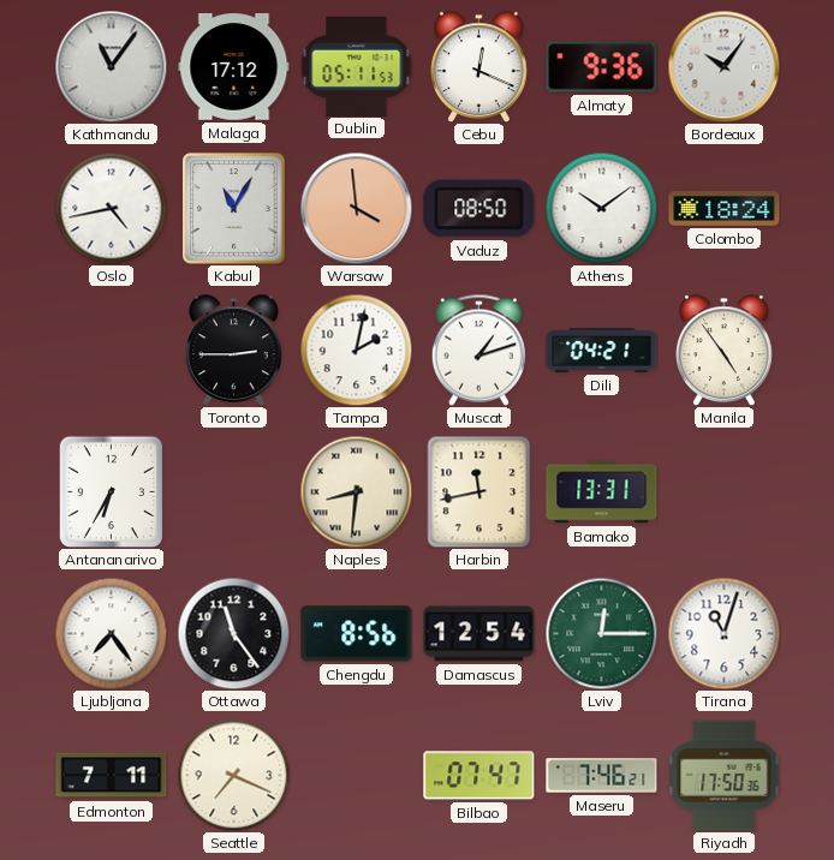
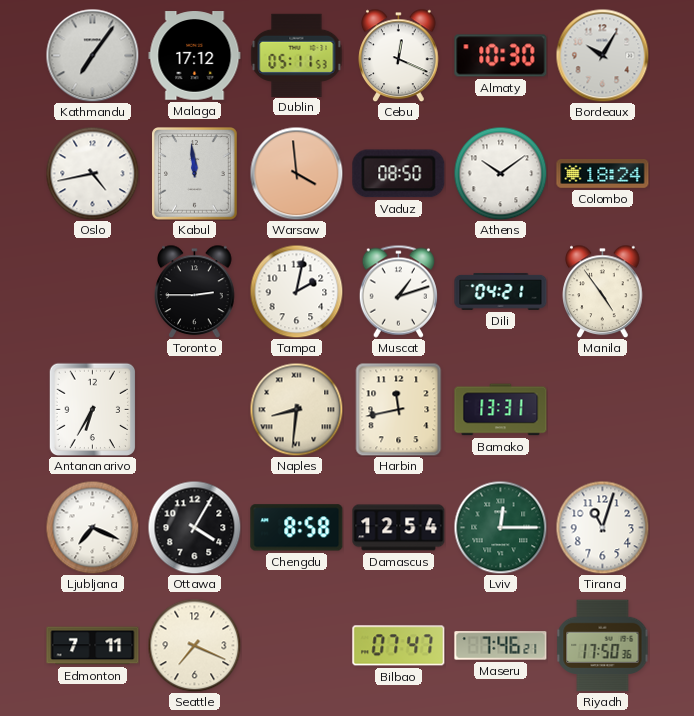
Kathmandu: 11:06 -> 7:06 (92, 55)
Almaty: 9:36 -> 10:30 (501, 56)
Bordeaux: 10:06 -> 10:05 (602, 55)
Kabul: 11:05 -> 11:59 (195, 174)
Ljubljana: 7:24 -> 7:19 (92, 527)
Ottawa: 11:24 -> 4:05 (194, 527)
Chengdu: 8:56 -> 8:58 (297, 528)
